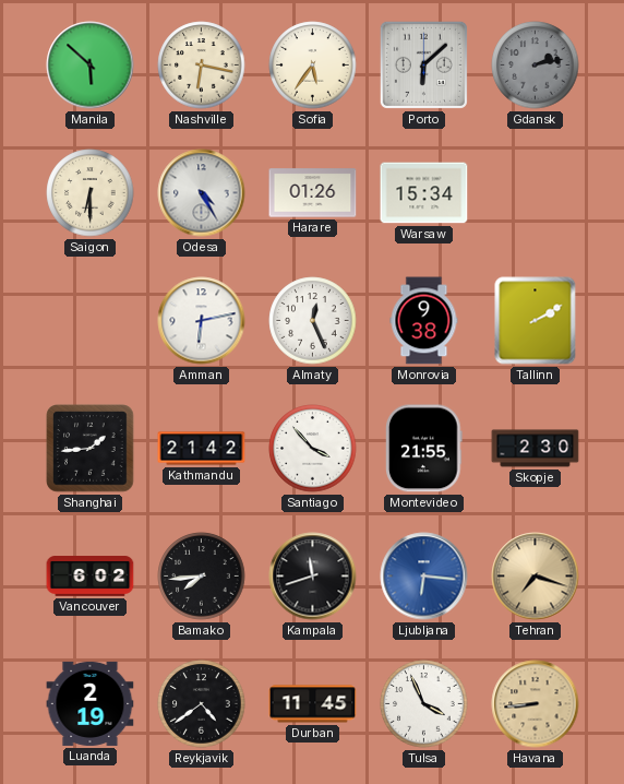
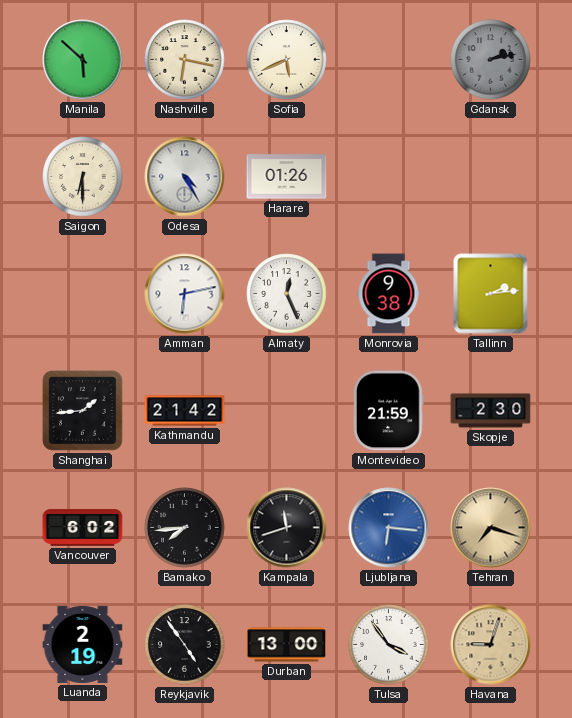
Sofia: 5:36 -> 5:41 (287, 60)
Porto: 6:08 -> none (423, 64)
Warsaw: 15:34 -> none (424, 193)
Tallinn: 2:10 -> 2:14 (491, 294)
Santiago: 3:53 -> none (313, 449)
Montevideo: 21:55 -> 21:59 (389, 411)
Reykjavik: 4:39 -> 4:54 (185, 645)
Durban: 11:45 -> 13:00 (287, 645)
Tulsa: 3:56 -> 3:54 (389, 645)
Havana: 8:44 -> 9:03 (491, 645)
